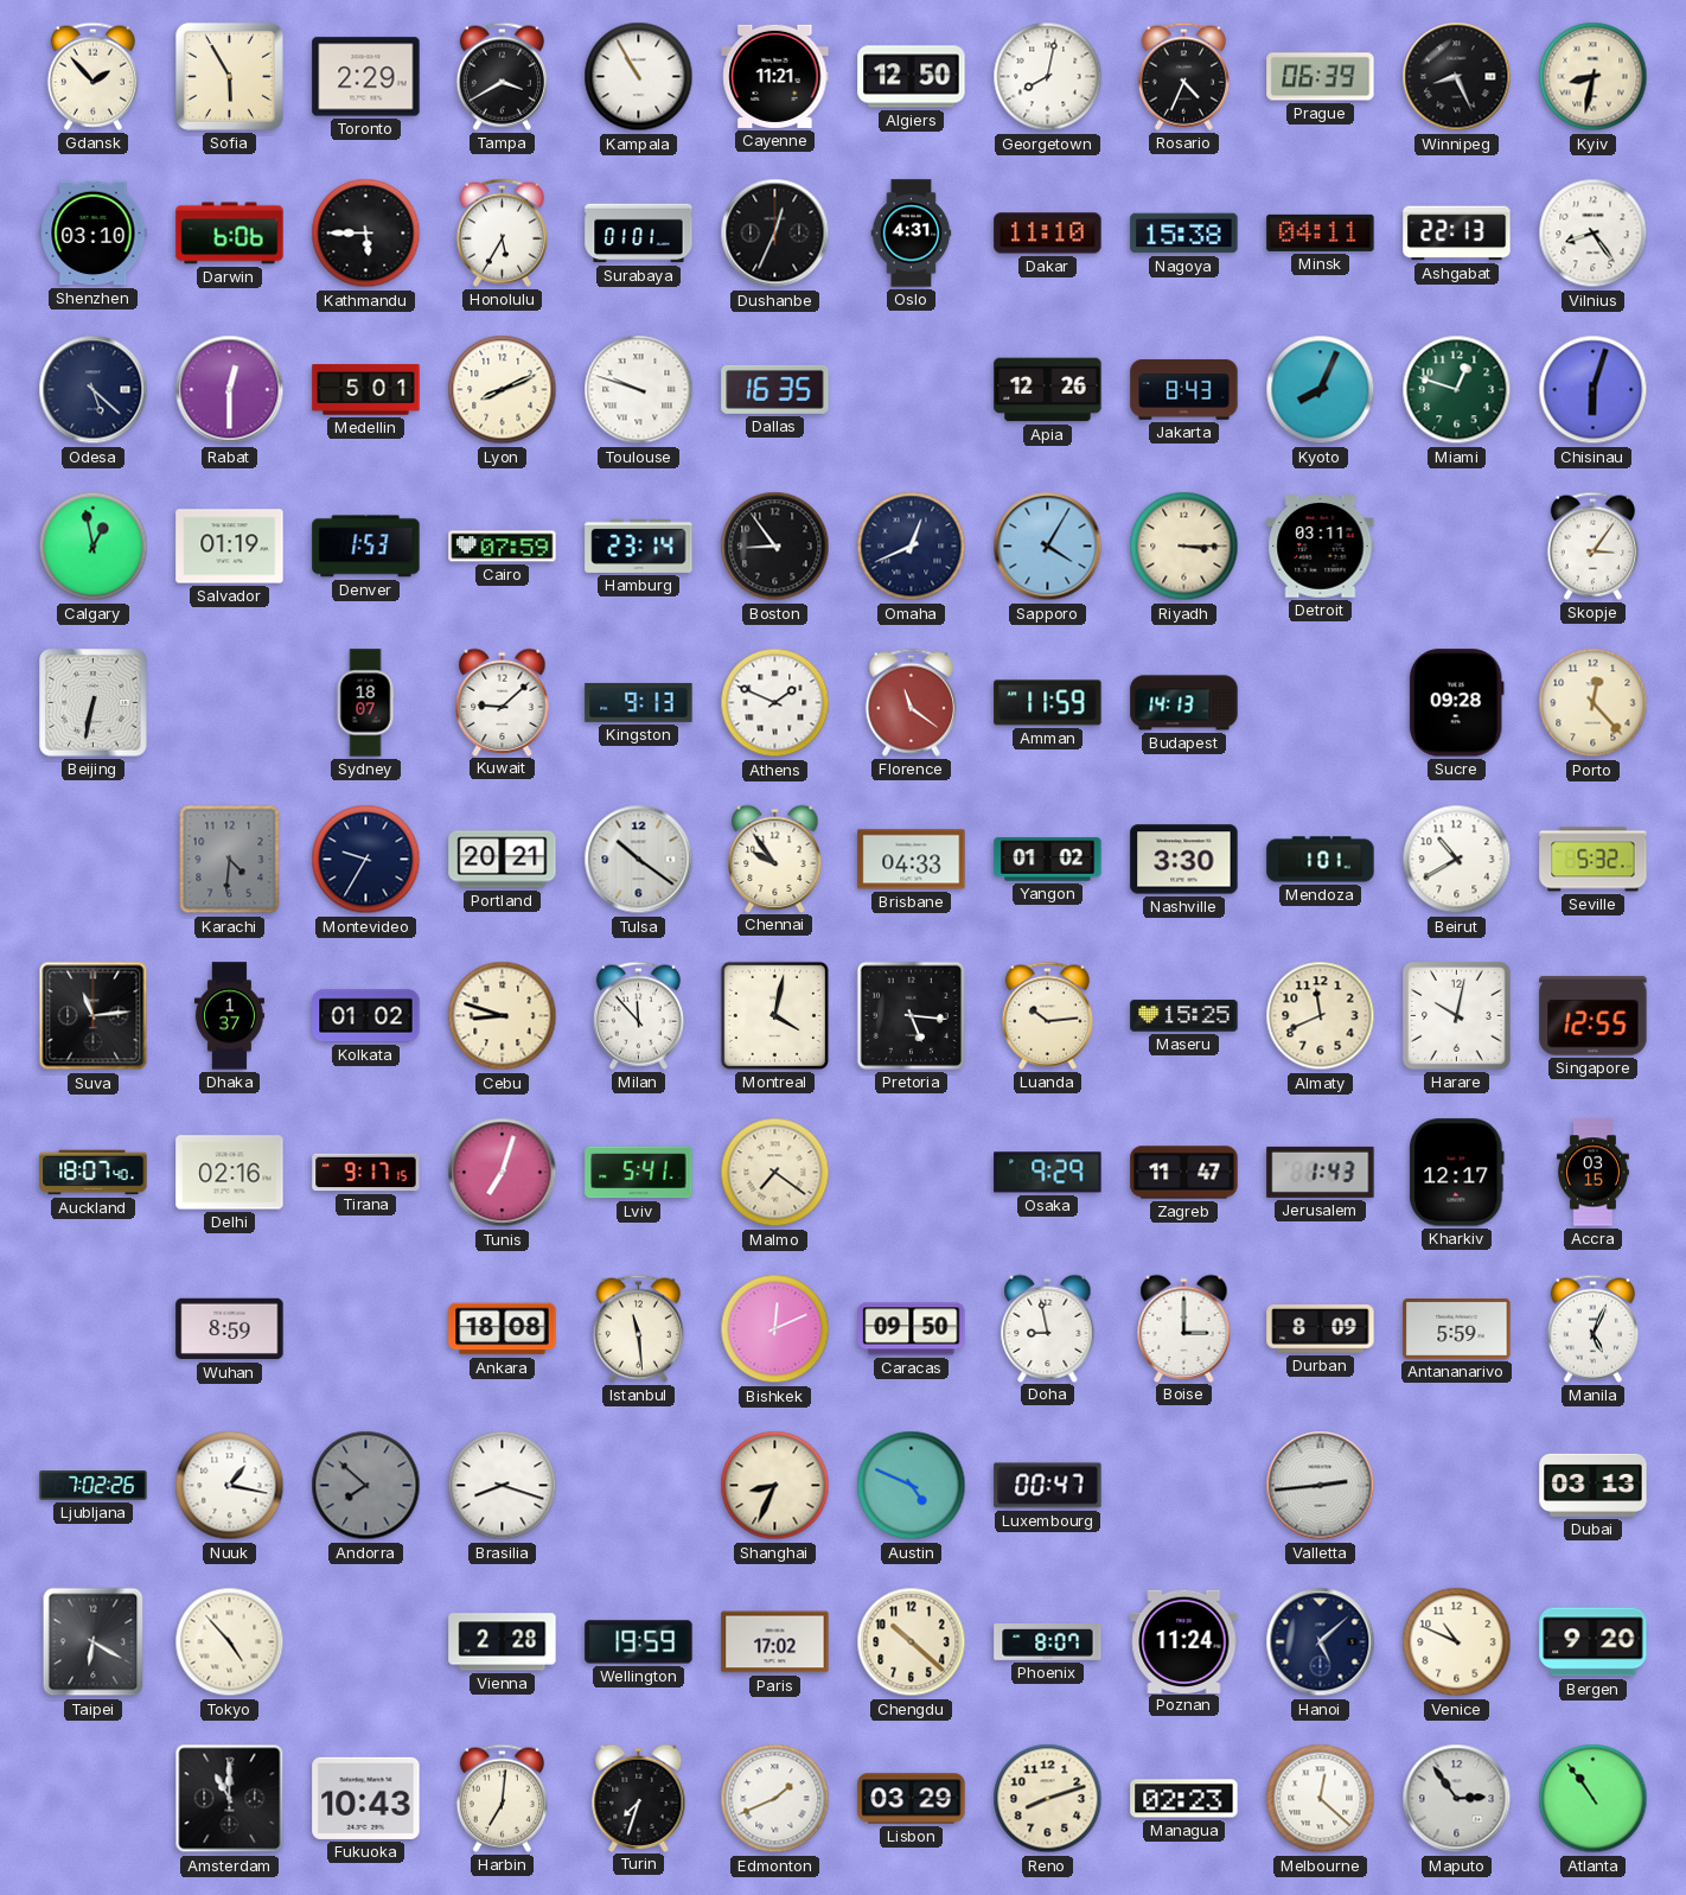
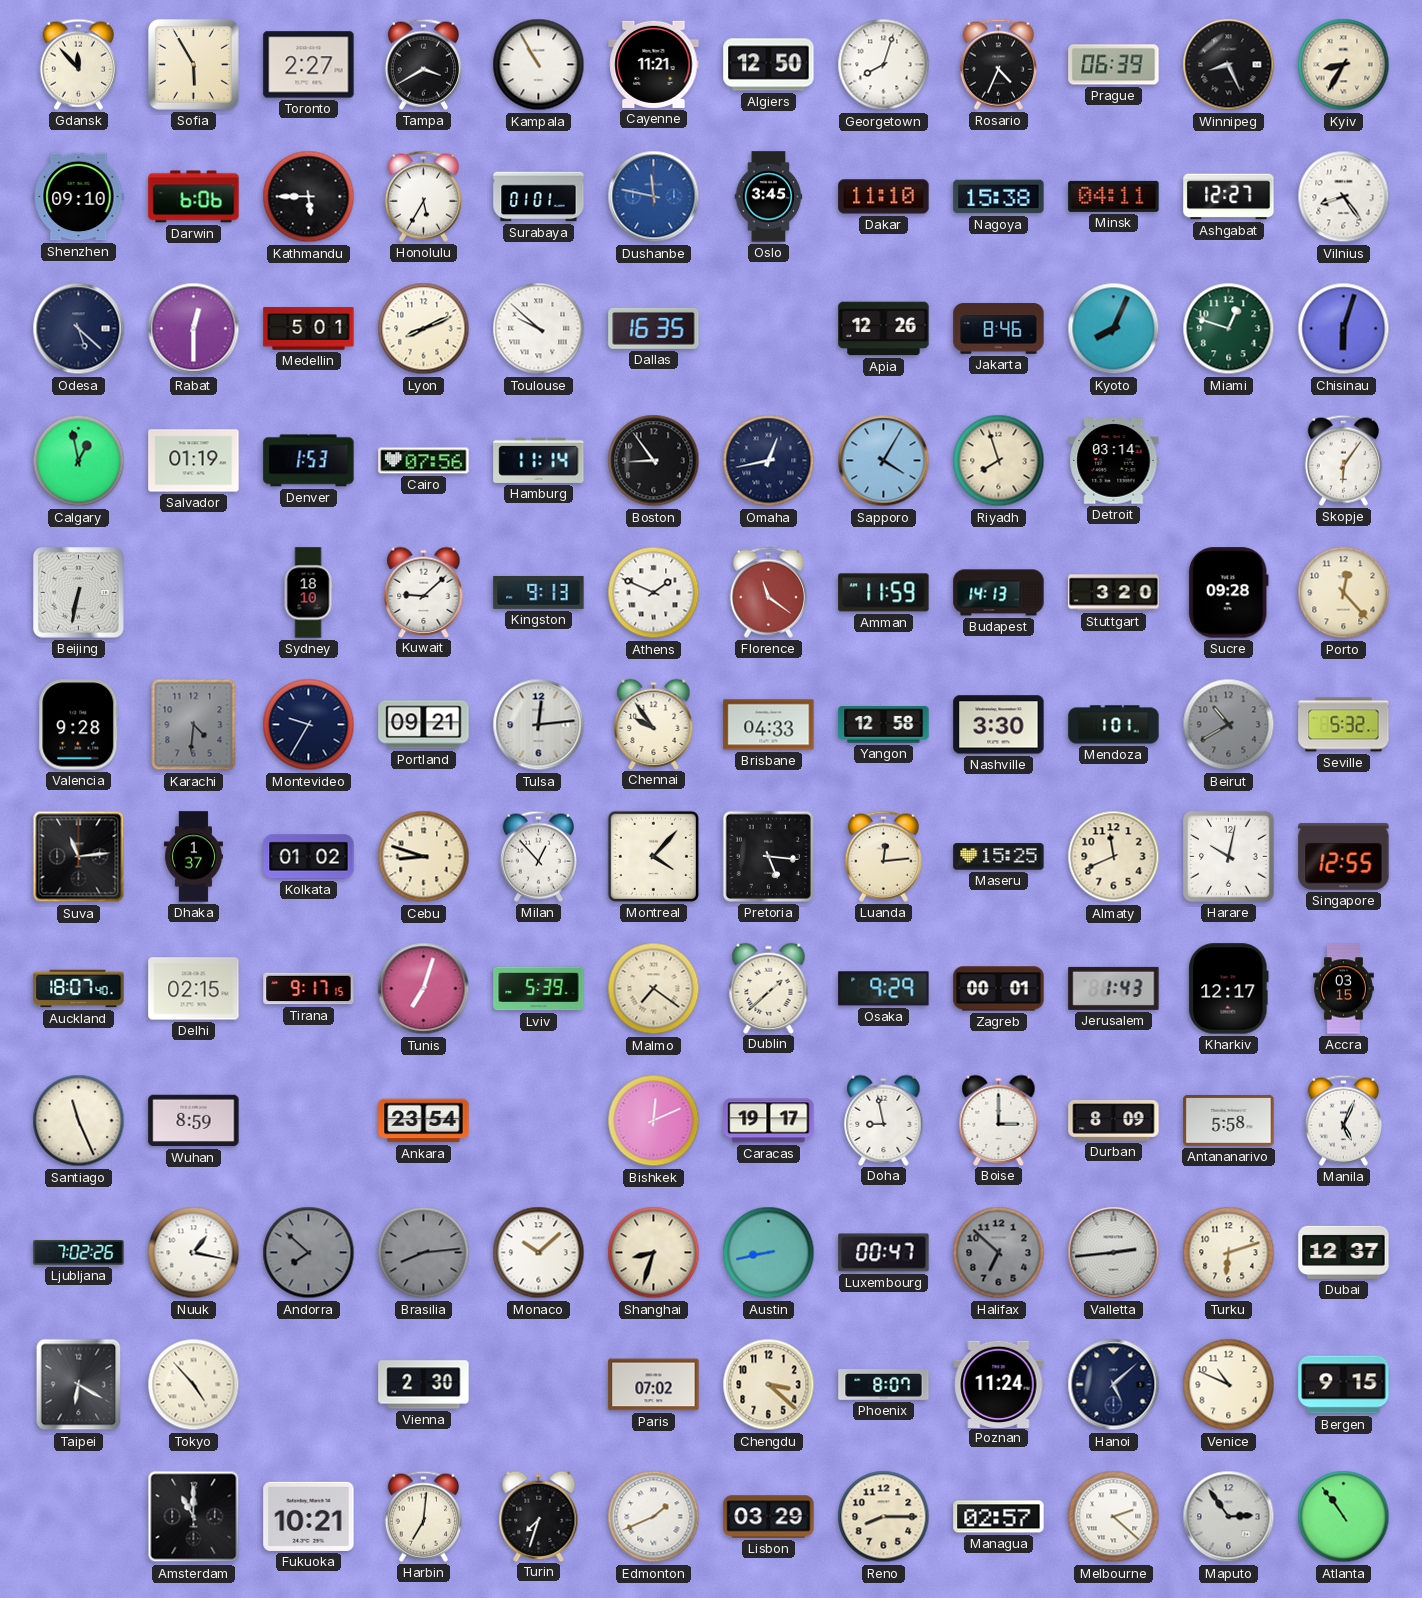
Gdansk: 1:53 -> 11:53 (78, 64)
Toronto: 2:29 -> 2:27 (309, 65)
Georgetown: 8:02 -> 8:03 (884, 65)
Kyiv: 8:32 -> 8:35 (1344, 65)
Shenzhen: 03:10 -> 09:10 (79, 197)
Dushanbe: 12:34 -> 11:47 (654, 197)
Dushanbe dial: black -> blue (654, 197)
Oslo: 4:31 -> 3:45 (769, 197)
Ashgabat: 22:13 -> 12:27 (1229, 197)
Toulouse: 9:48 -> 9:52 (539, 329)
Jakarta: 8:43 -> 8:46 (999, 329)
Cairo: 07:59 -> 07:56 (424, 461)
Hamburg: 23:14 -> 11:14 (539, 460)
Omaha: 12:41 -> 12:43 (769, 461)
Riyadh: 3:15 -> 7:57 (999, 461)
Detroit: 03:11 -> 03:14 (1114, 461)
Skopje: 3:06 -> 6:06 (1343, 460)
Sydney: 18:07 -> 18:10 (308, 593)
Stuttgart: none -> 3:20 (1114, 593)
Valencia: none -> 9:28 (79, 725)
Portland: 20:21 -> 09:21 (424, 725)
Tulsa: 10:21 -> 12:14 (539, 725)
Yangon: 01:02 -> 12:58 (884, 725)
Beirut dial: white -> grey (1229, 725)
Milan: 11:53 -> 12:53 (538, 856)
Montreal: 4:02 -> 4:07 (653, 856)
Luanda: 10:14 -> 12:14 (883, 856)
Delhi: 02:16 -> 02:15 (194, 989)
Lviv: 5:41 -> 5:39 (539, 989)
Dublin: none -> 1:38 (769, 988)
Zagreb: 11:47 -> 00:01 (999, 989)
Santiago: none -> 11:26 (79, 1121)
Ankara: 18:08 -> 23:54 (424, 1121)
Istanbul: 11:29 -> none (638, 1328)
Caracas: 09:50 -> 19:17 (769, 1121)
Antananarivo: 5:59 -> 5:58 (1229, 1121)
Brasilia: 8:18 -> 8:14 (424, 1253)
Brasilia dial: white -> grey (424, 1253)
Monaco: none -> 10:08 (539, 1253)
Shanghai: 8:34 -> 8:33 (654, 1253)
Austin: 4:49 -> 8:43 (769, 1253)
Halifax: none -> 6:52 (999, 1253)
Turku: none -> 6:12 (1229, 1253)
Dubai: 03:13 -> 12:37 (1344, 1252)
Vienna: 2:28 -> 2:30 (424, 1385)
Wellington: 19:59 -> none (639, 1642)
Paris: 17:02 -> 07:02 (654, 1385)
Chengdu: 10:22 -> 3:22 (769, 1385)
Bergen: 9:20 -> 9:15 (1344, 1385)
Fukuoka: 10:43 -> 10:21 (309, 1516)
Reno: 8:12 -> 8:15 (884, 1517)
Managua: 02:23 -> 02:57 (999, 1517)
Melbourne: 12:22 -> 2:22 (1114, 1517)
